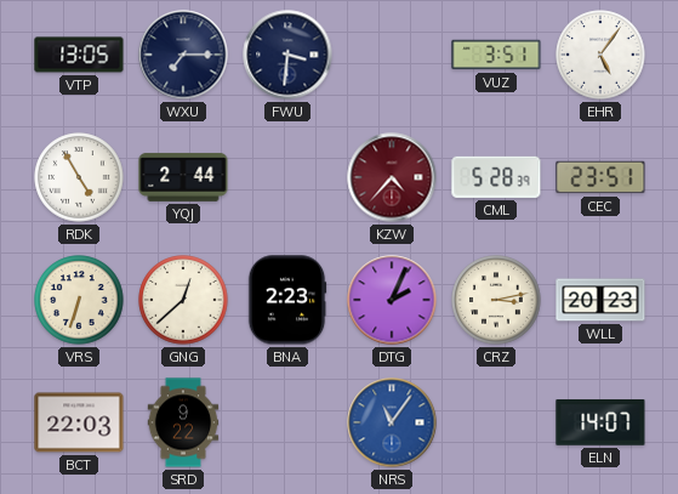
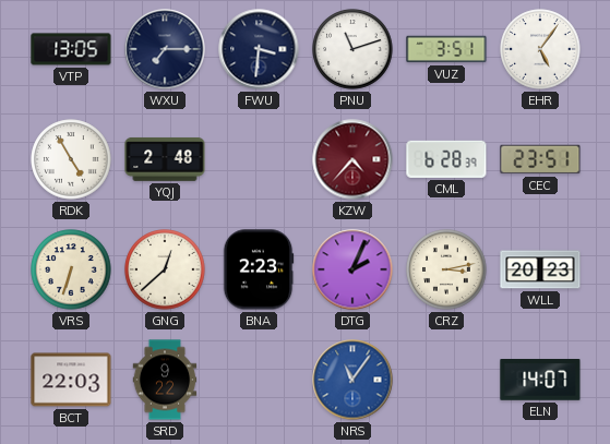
PNU: none -> 11:12 (352, 49)
YQJ: 2:44 -> 2:48 (165, 159)
CML: 5:28 -> 6:28 (446, 159)
